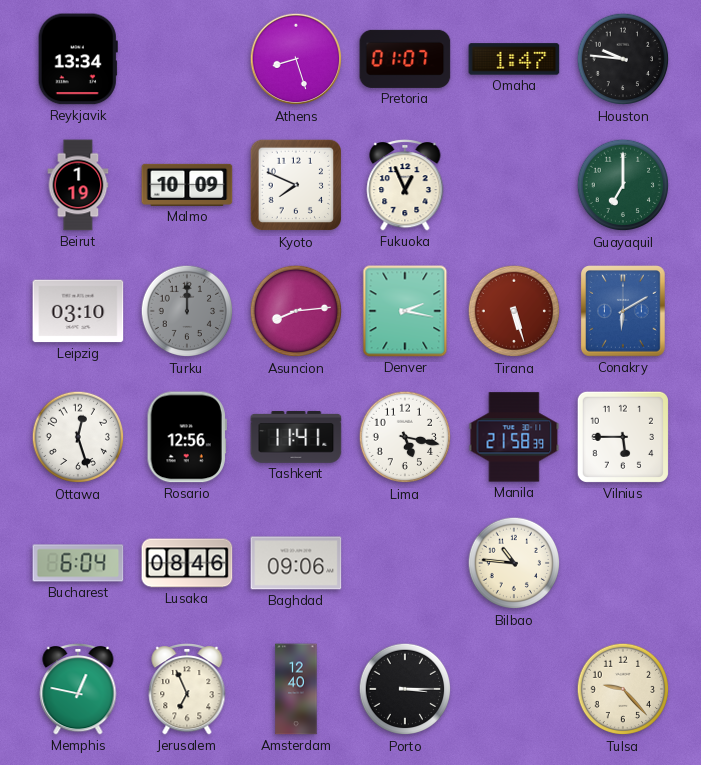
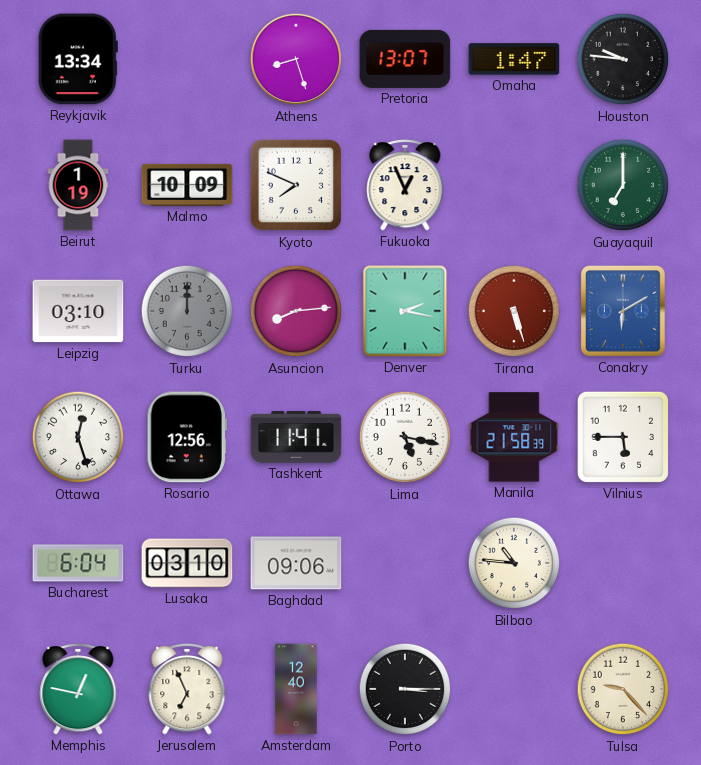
Pretoria: 01:07 -> 13:07 (405, 59)
Lusaka: 08:46 -> 03:10 (187, 563)
